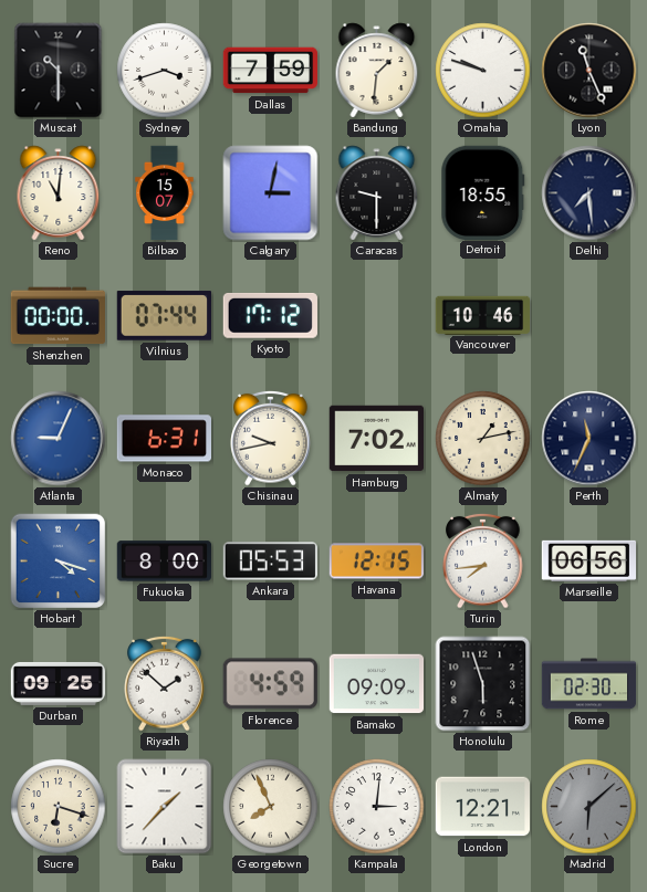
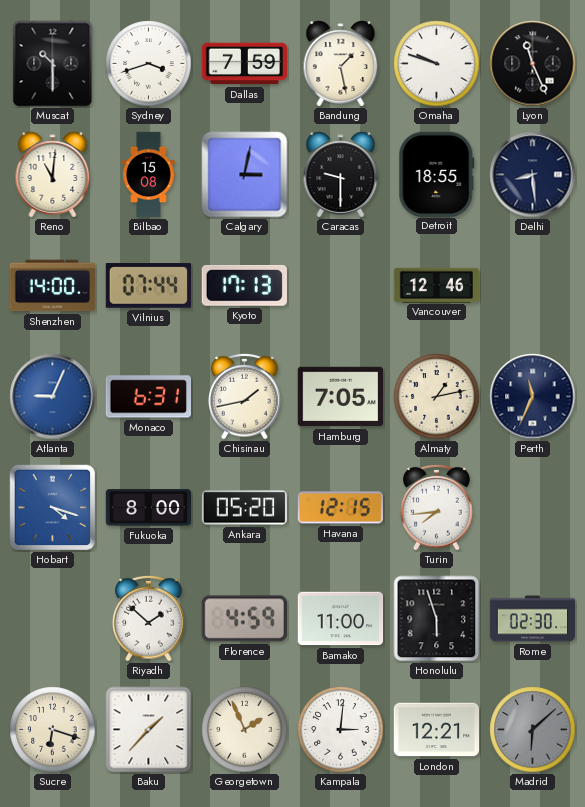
Bandung: 1:31 -> 1:28 (341, 64)
Bilbao: 15:07 -> 15:08 (149, 175)
Delhi: 7:29 -> 8:29 (533, 175)
Shenzhen: 00:00 -> 14:00 (52, 286)
Kyoto: 17:12 -> 17:13 (244, 285)
Vancouver: 10:46 -> 12:46 (437, 285)
Chisinau: 9:43 -> 1:43 (245, 396)
Hamburg: 7:02 -> 7:05 (340, 397)
Ankara: 05:53 -> 05:20 (244, 508)
Marseille: 06:56 -> none (588, 560)
Durban: 09:25 -> none (59, 683)
Bamako: 09:09 -> 11:00 (341, 619)
Georgetown: 7:56 -> 1:56 (245, 730)
